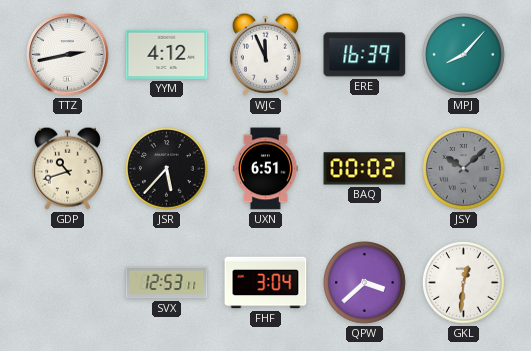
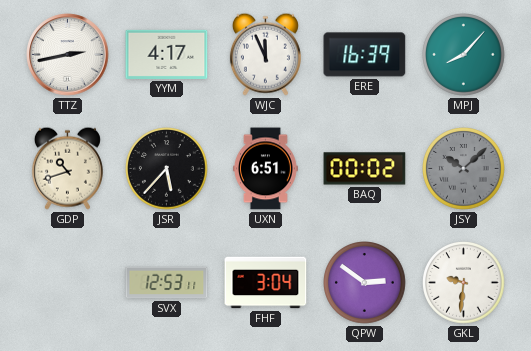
YYM: 4:12 -> 4:17 (167, 54)
QPW: 3:38 -> 2:51 (365, 283)
GKL: 12:31 -> 9:31 (464, 283)
